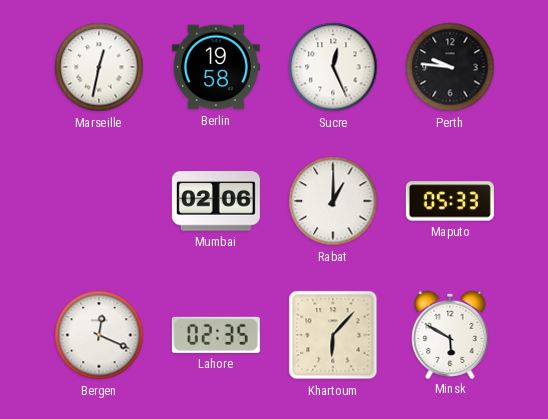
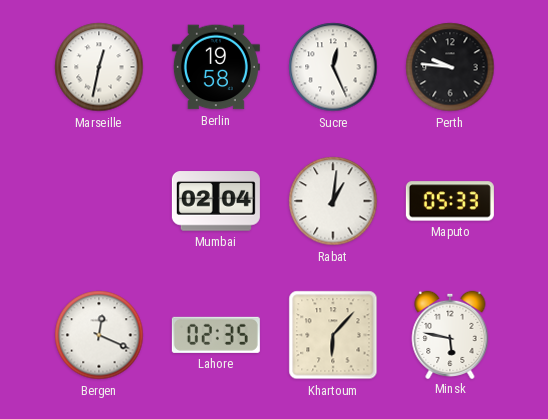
Mumbai: 02:06 -> 02:04 (216, 201)
Rabat: 1:00 -> 1:01 (333, 201)
Minsk: 5:50 -> 5:47 (450, 334)
